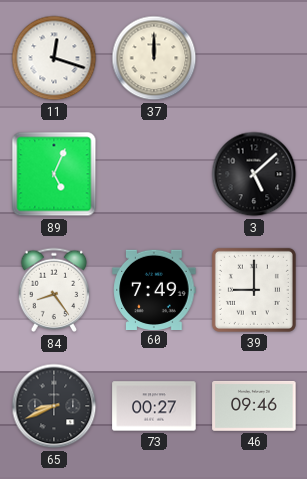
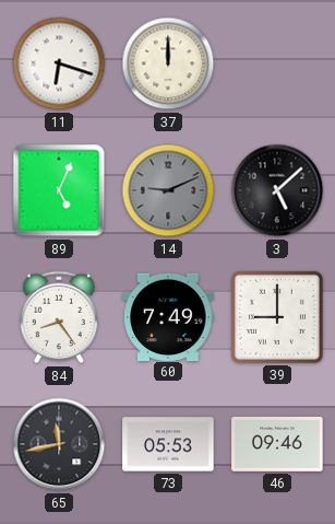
11: 12:18 -> 6:18 (59, 63)
14: none -> 9:11 (168, 190)
65: 8:41 -> 11:43 (59, 444)
73: 00:27 -> 05:53 (168, 444)
